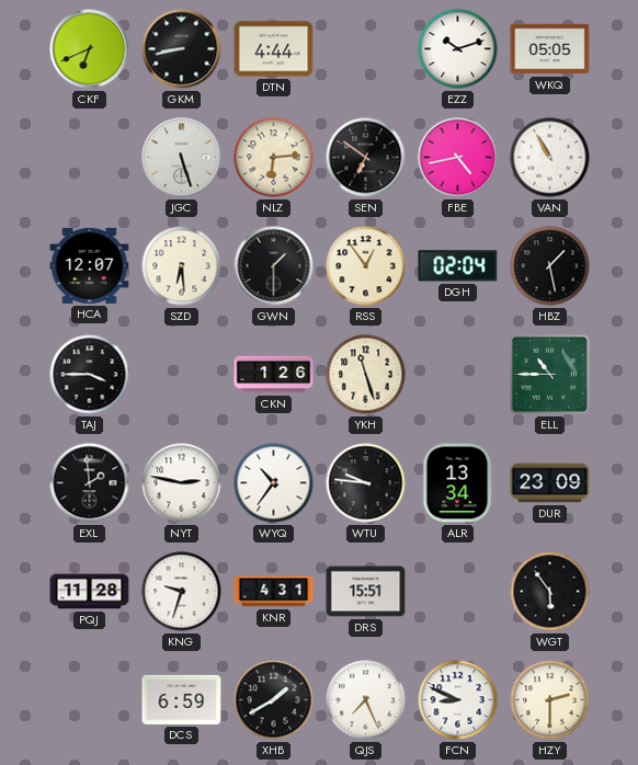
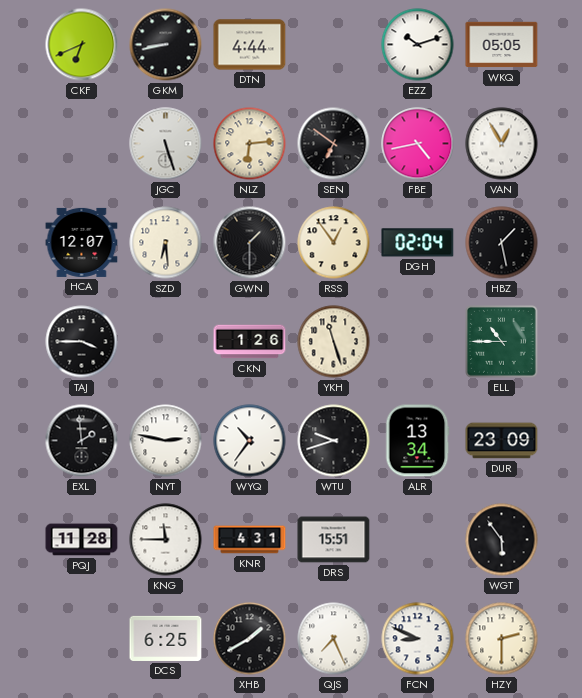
VAN: 10:55 -> 12:55 (502, 144)
WTU: 9:46 -> 9:42 (334, 441)
KNG: 9:33 -> 11:45 (166, 540)
DCS: 6:59 -> 6:25 (166, 638)
